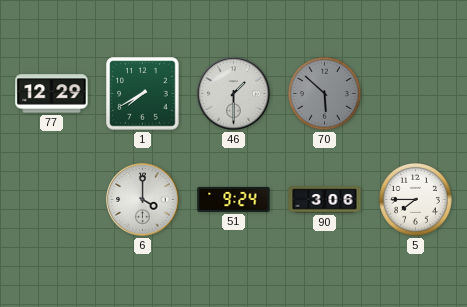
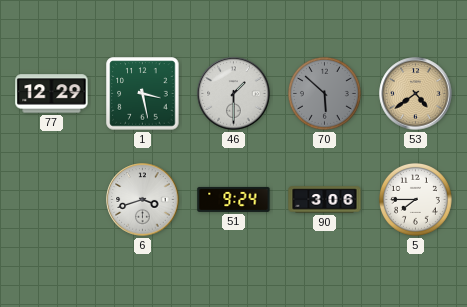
1: 7:40 -> 3:28 (143, 94)
53: none -> 4:39 (416, 94)
6: 4:00 -> 3:42 (143, 200)
